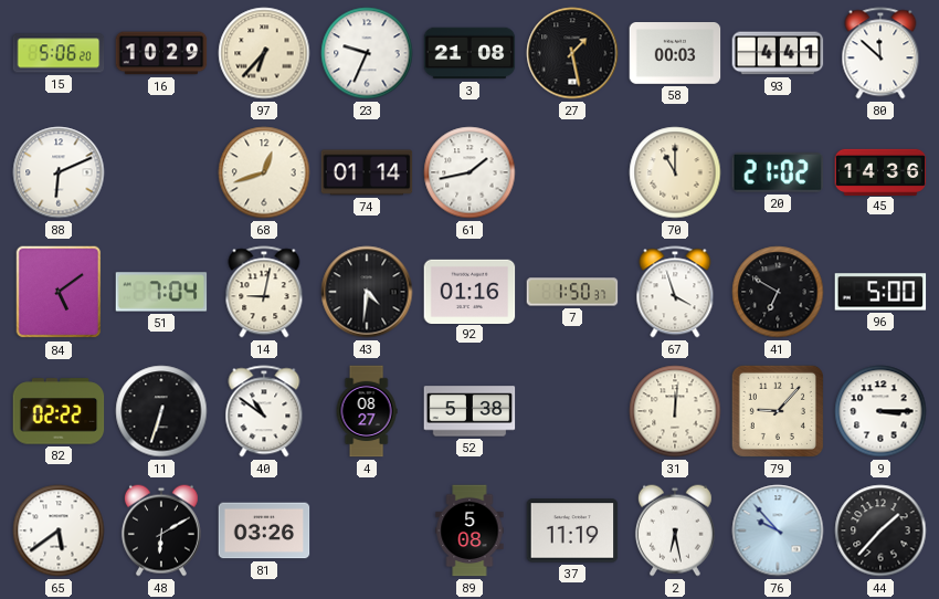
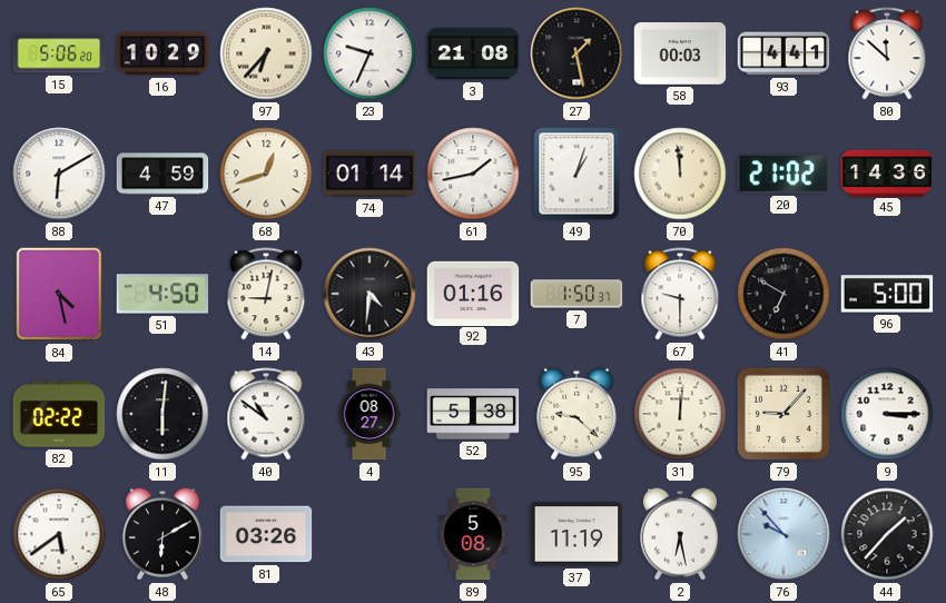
88: 6:11 -> 6:10 (59, 174)
47: none -> 4:59 (162, 174)
49: none -> 1:03 (577, 174)
70: 11:00 -> 11:59 (680, 174)
84: 5:09 -> 4:28 (59, 294)
51: 7:04 -> 4:50 (162, 294)
67: 3:57 -> 9:30 (680, 294)
11: 6:33 -> 6:01 (162, 414)
95: none -> 9:22 (577, 414)
